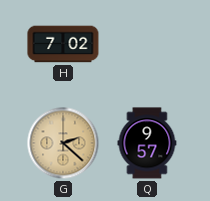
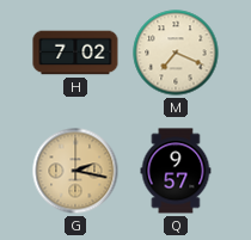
M: none -> 7:19 (176, 53)
G: 2:22 -> 2:17 (75, 171)
